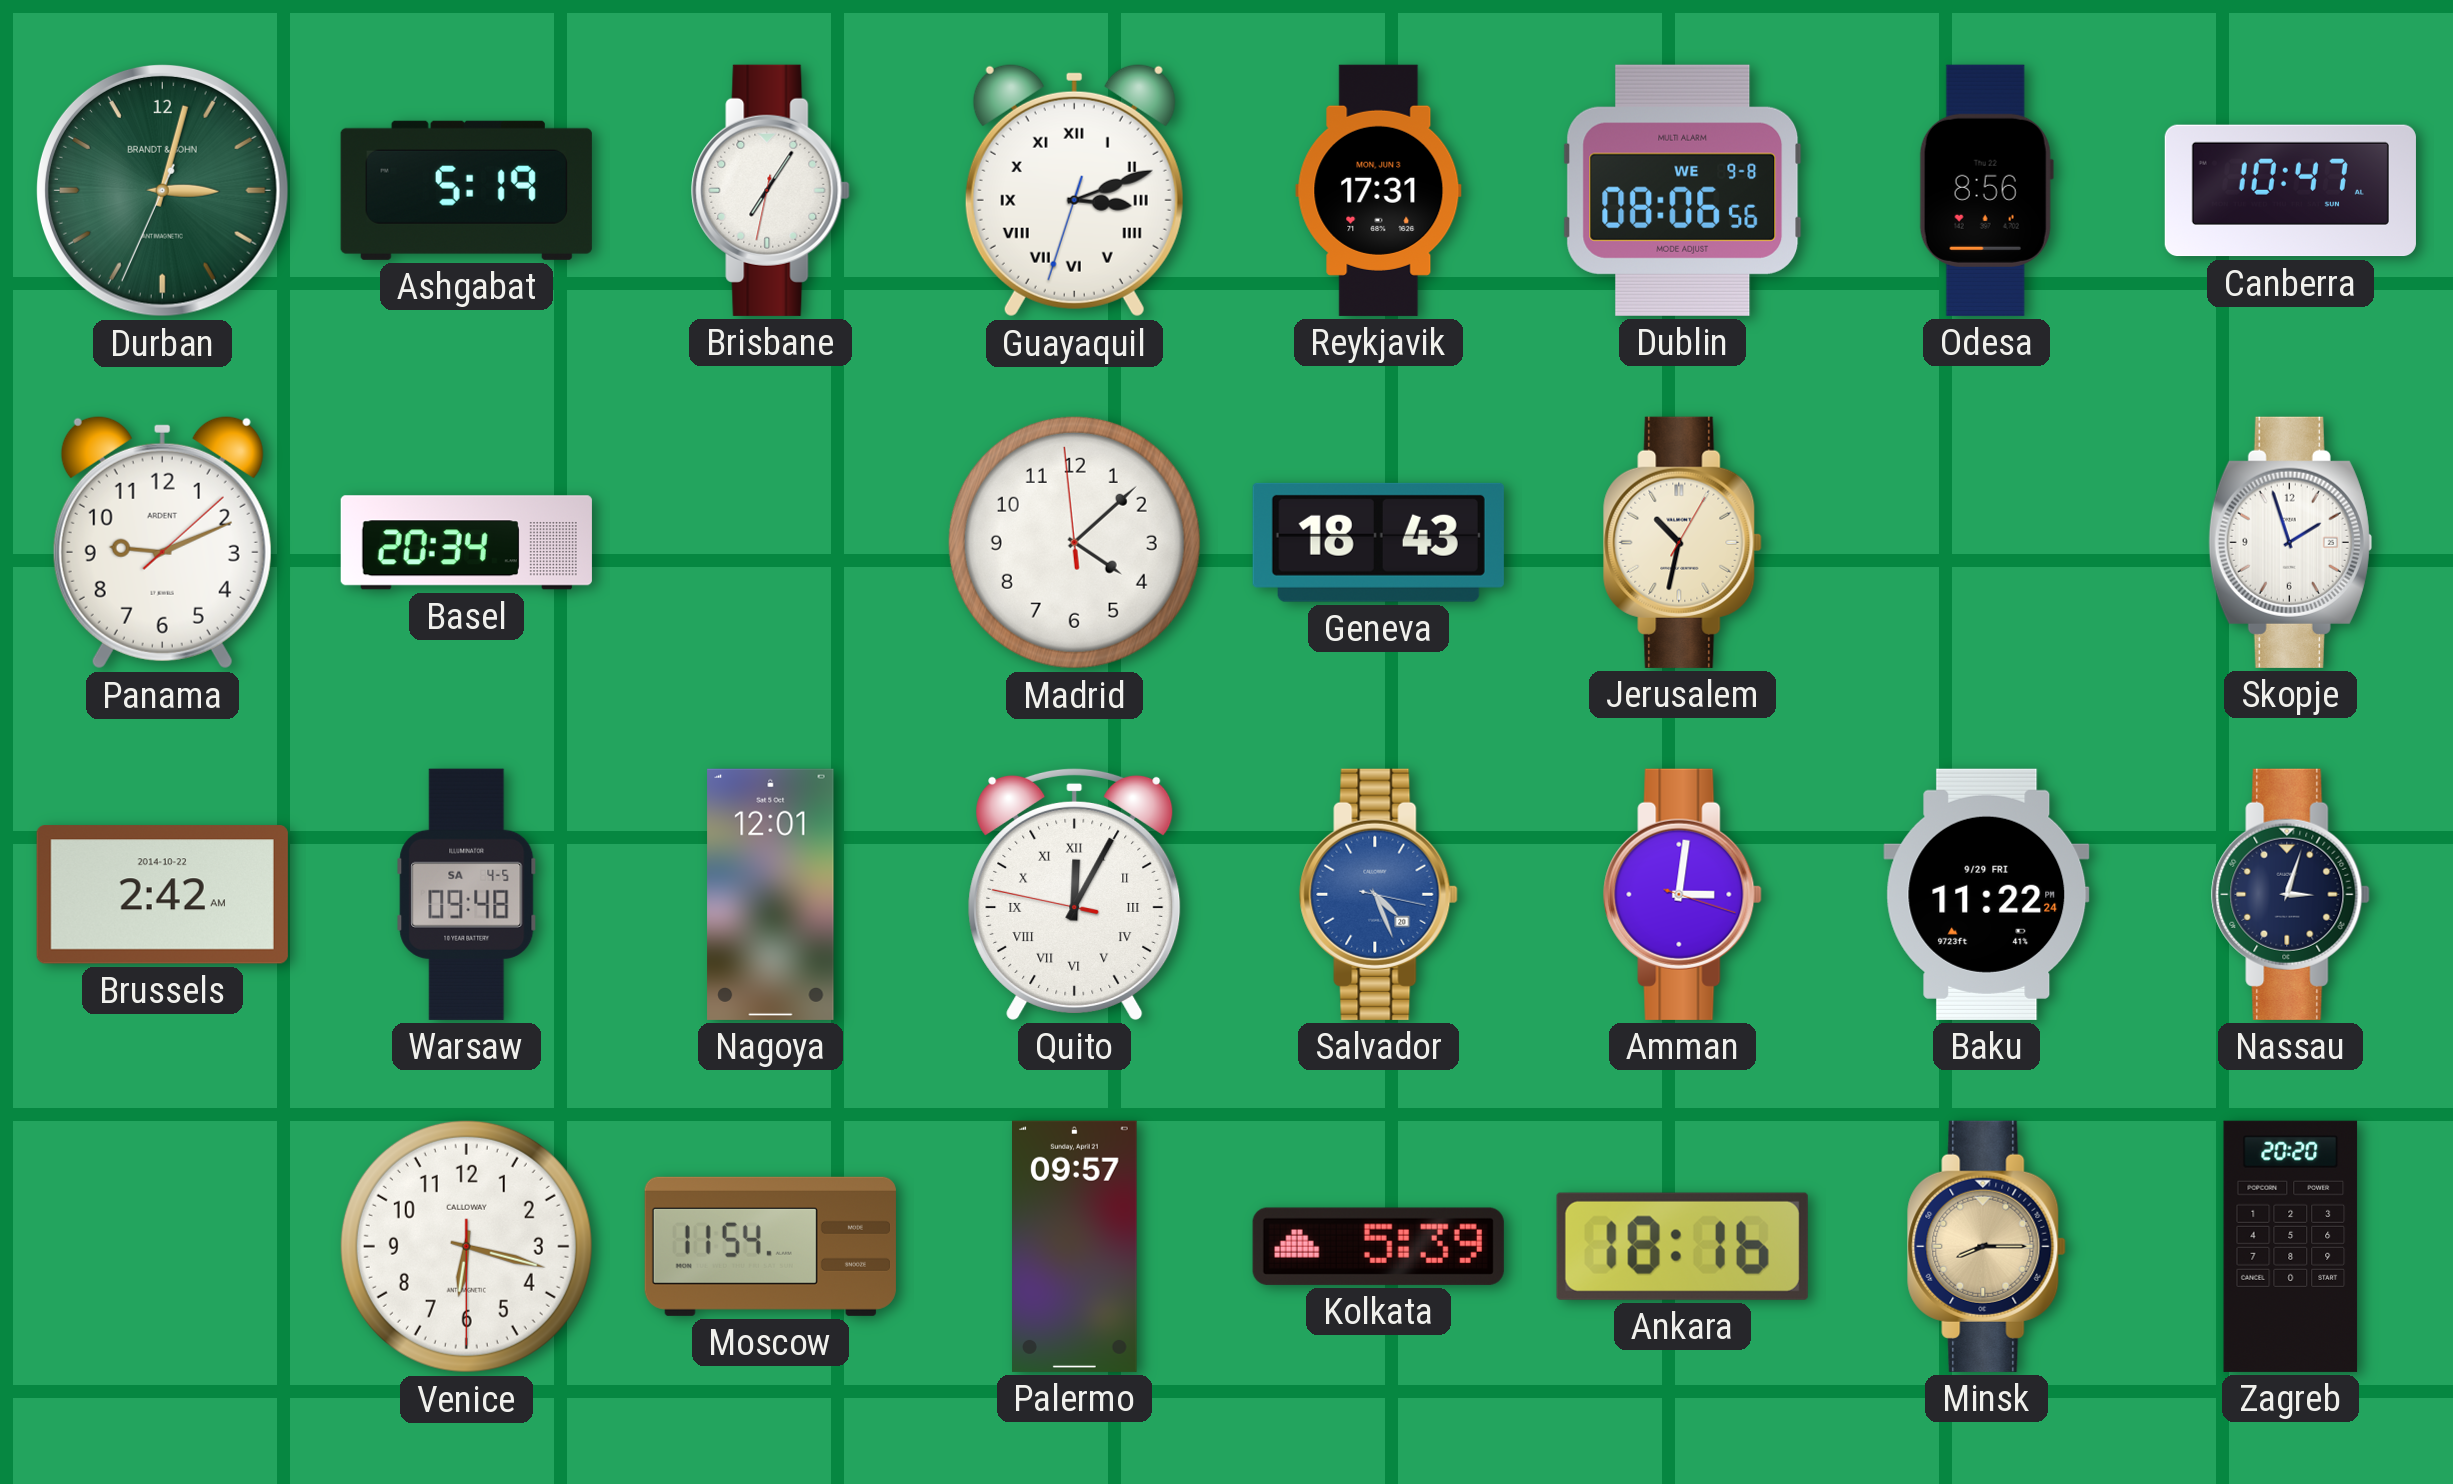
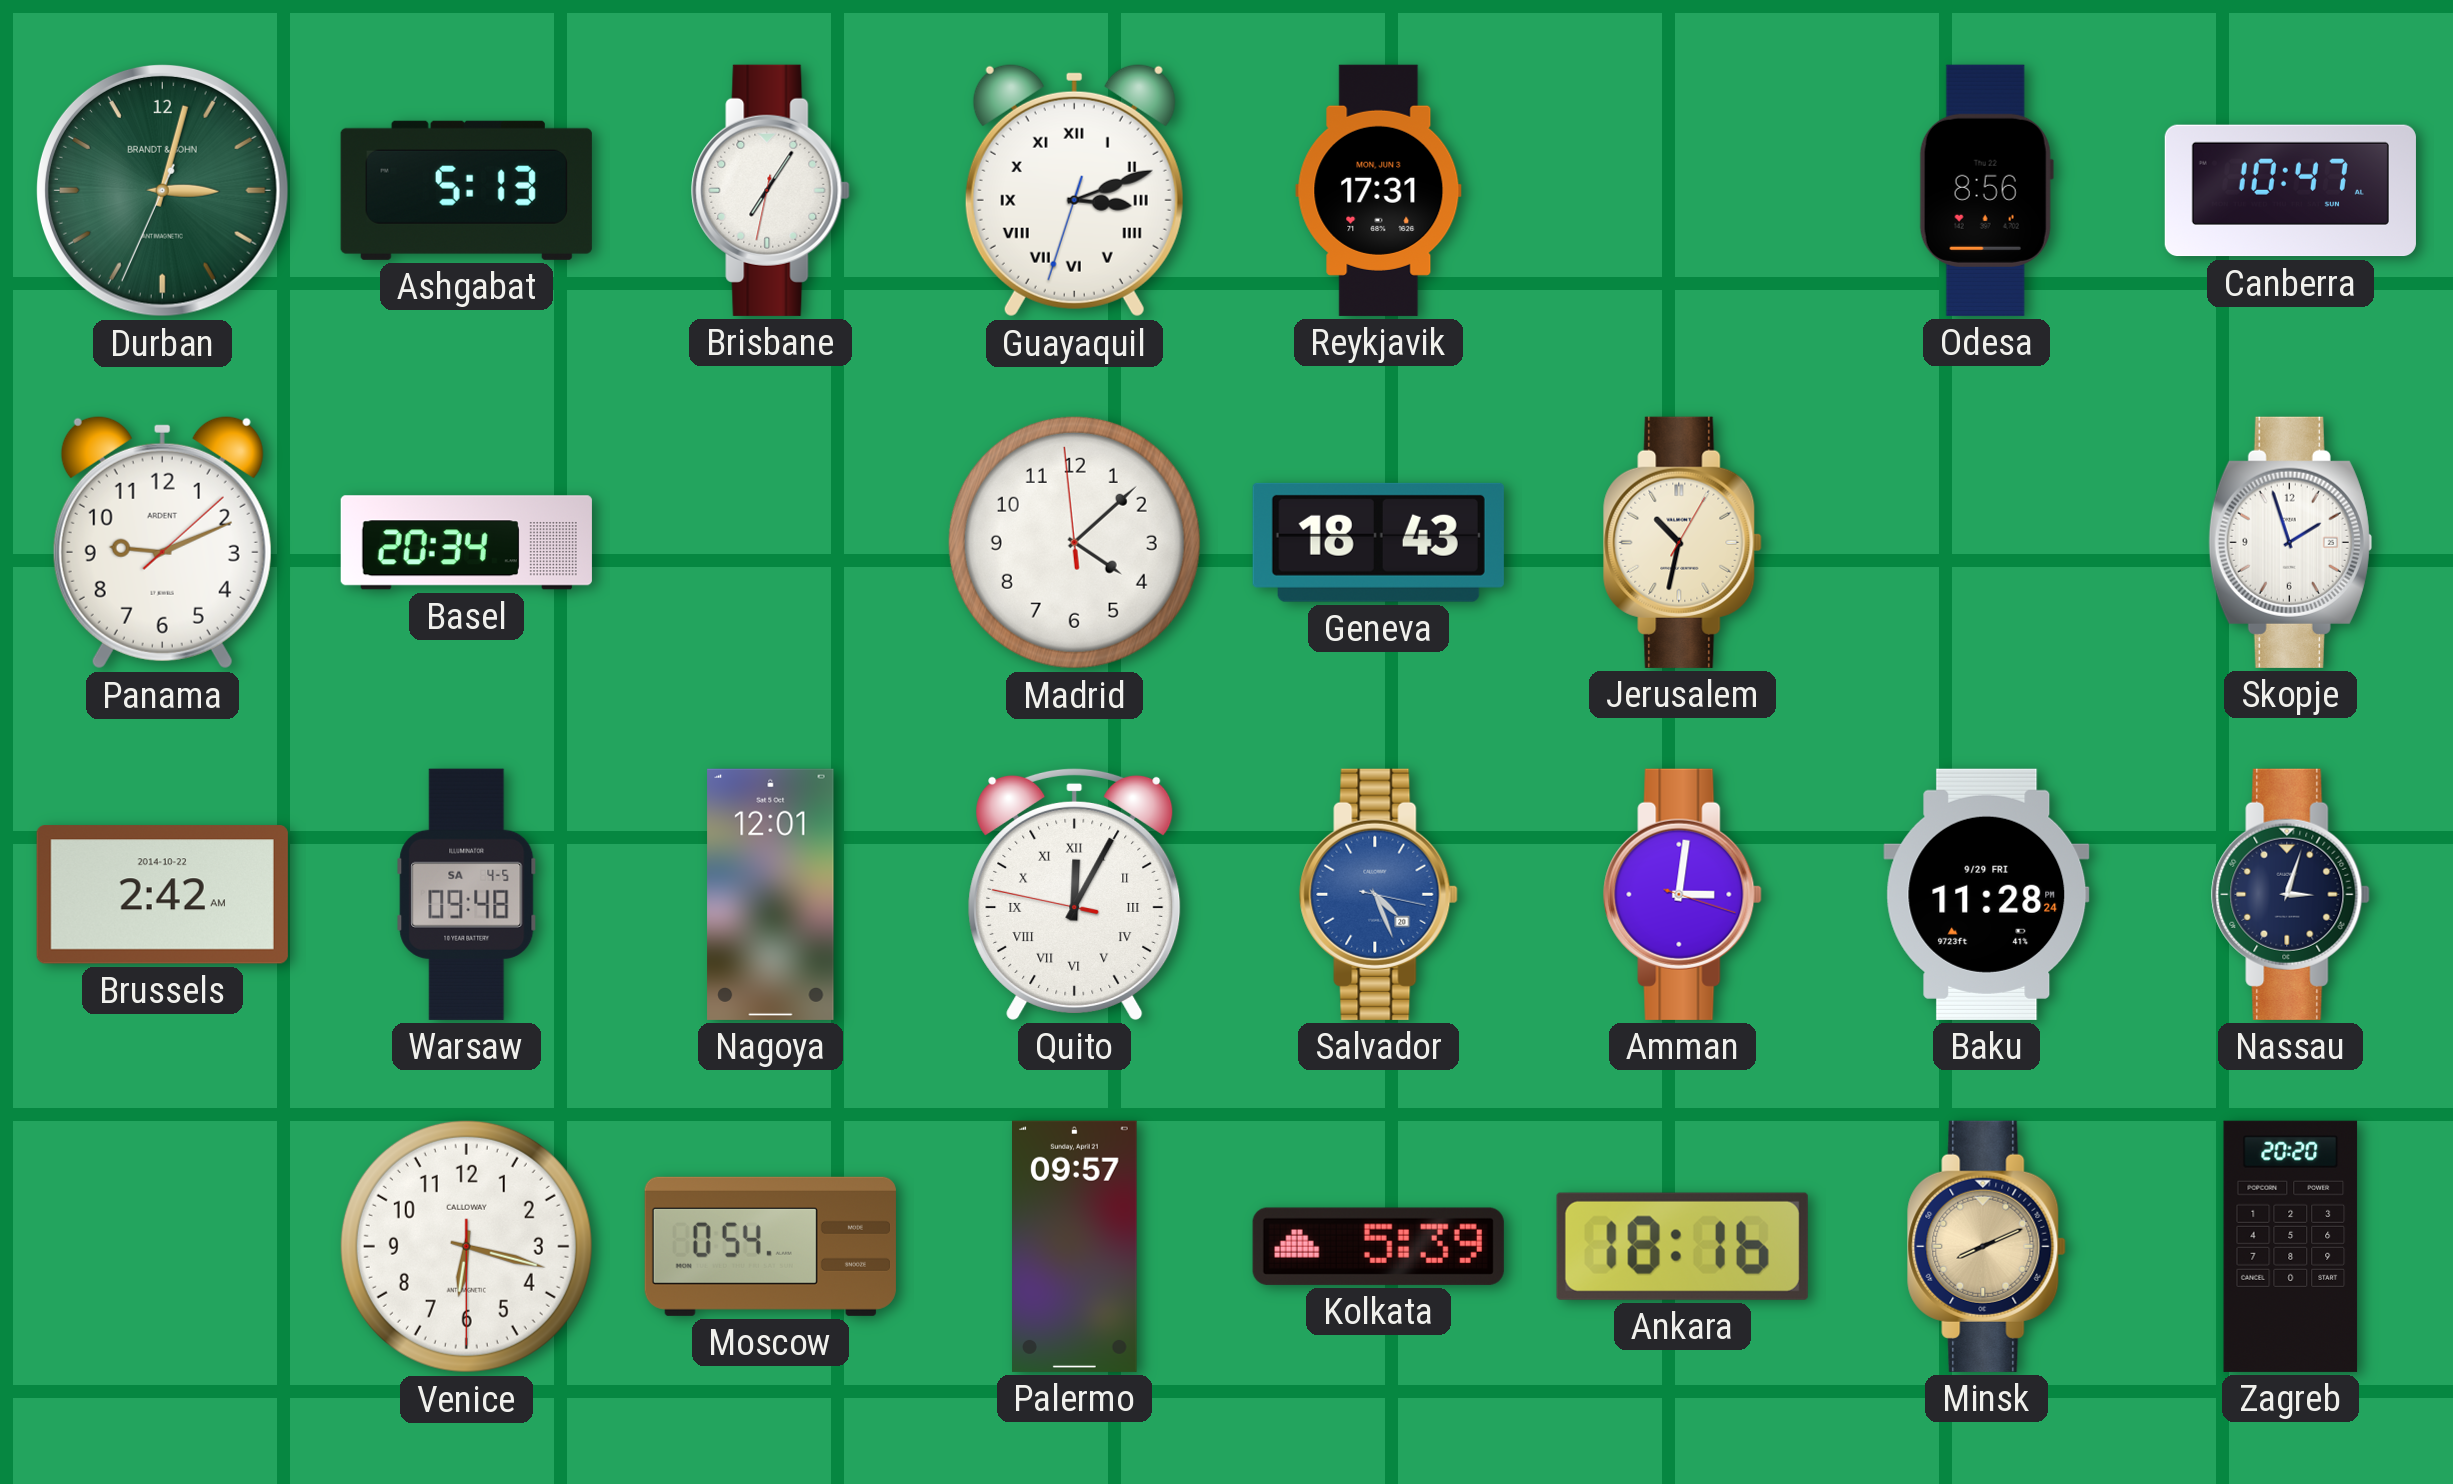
Ashgabat: 5:19 -> 5:13 (466, 190)
Dublin: 08:06 -> none (1683, 190)
Baku: 11:22 -> 11:28 (1987, 894)
Moscow: 11:54 -> 0:54 (770, 1246)
Minsk: 8:15 -> 8:11 (1987, 1246)
